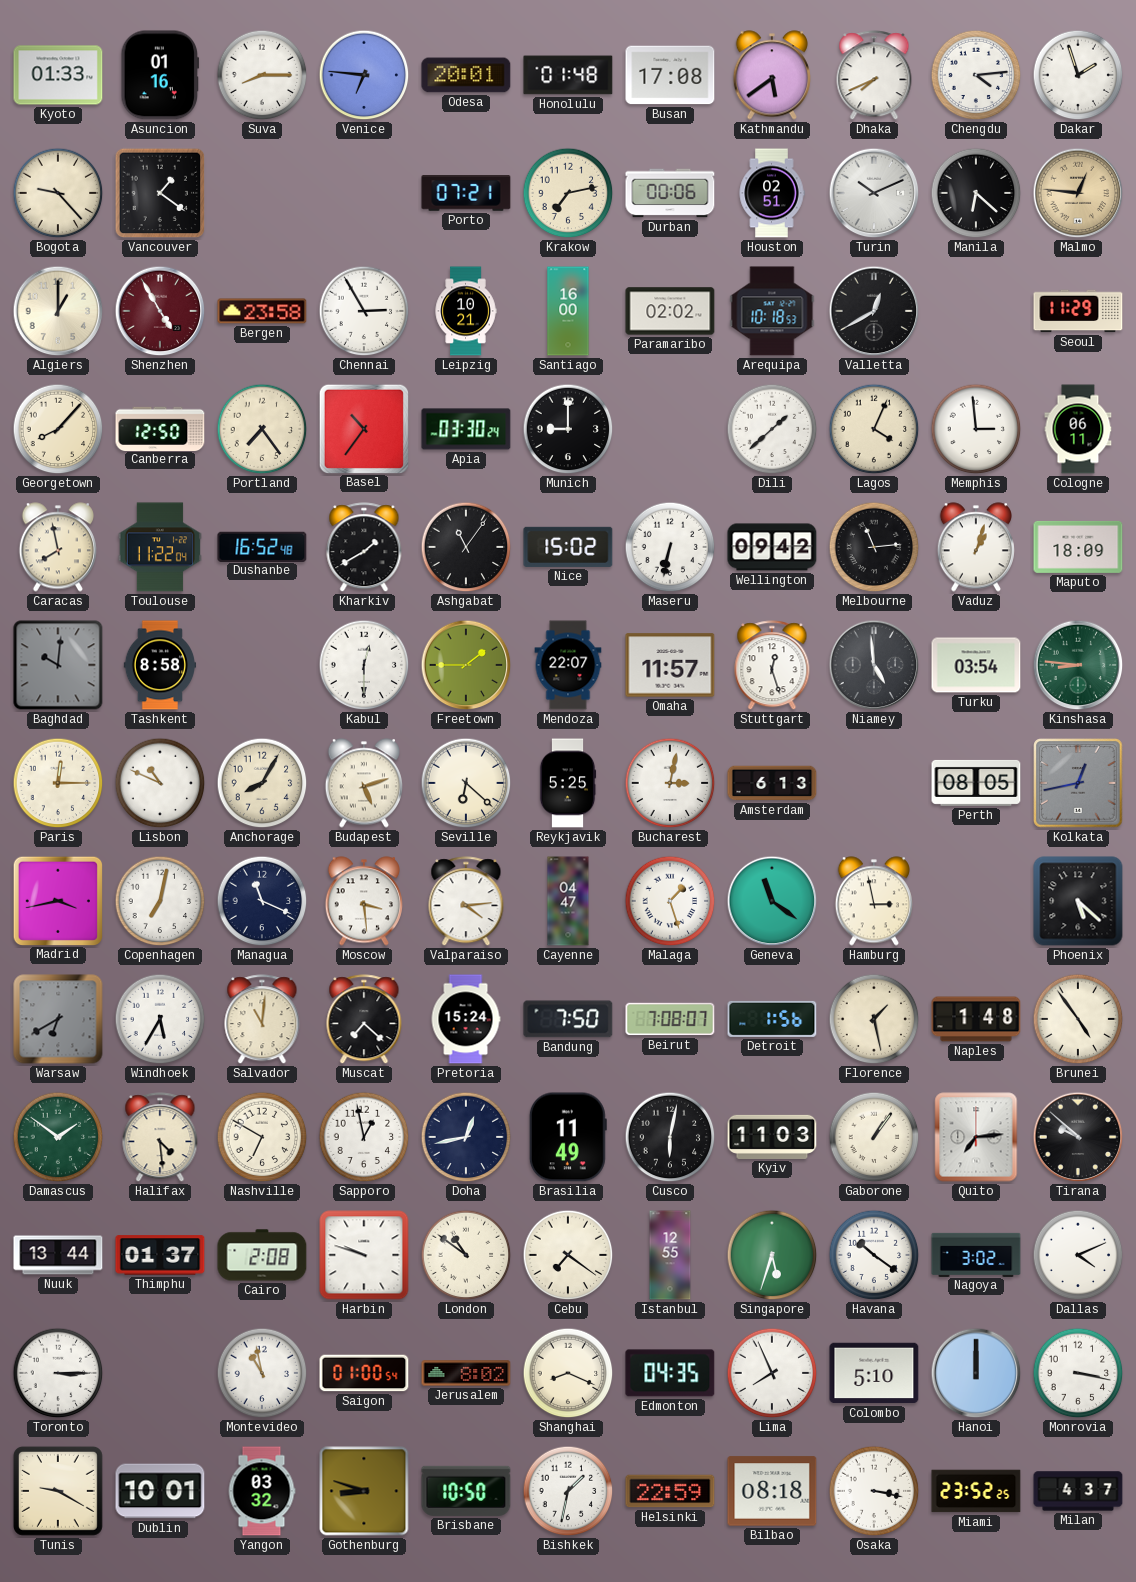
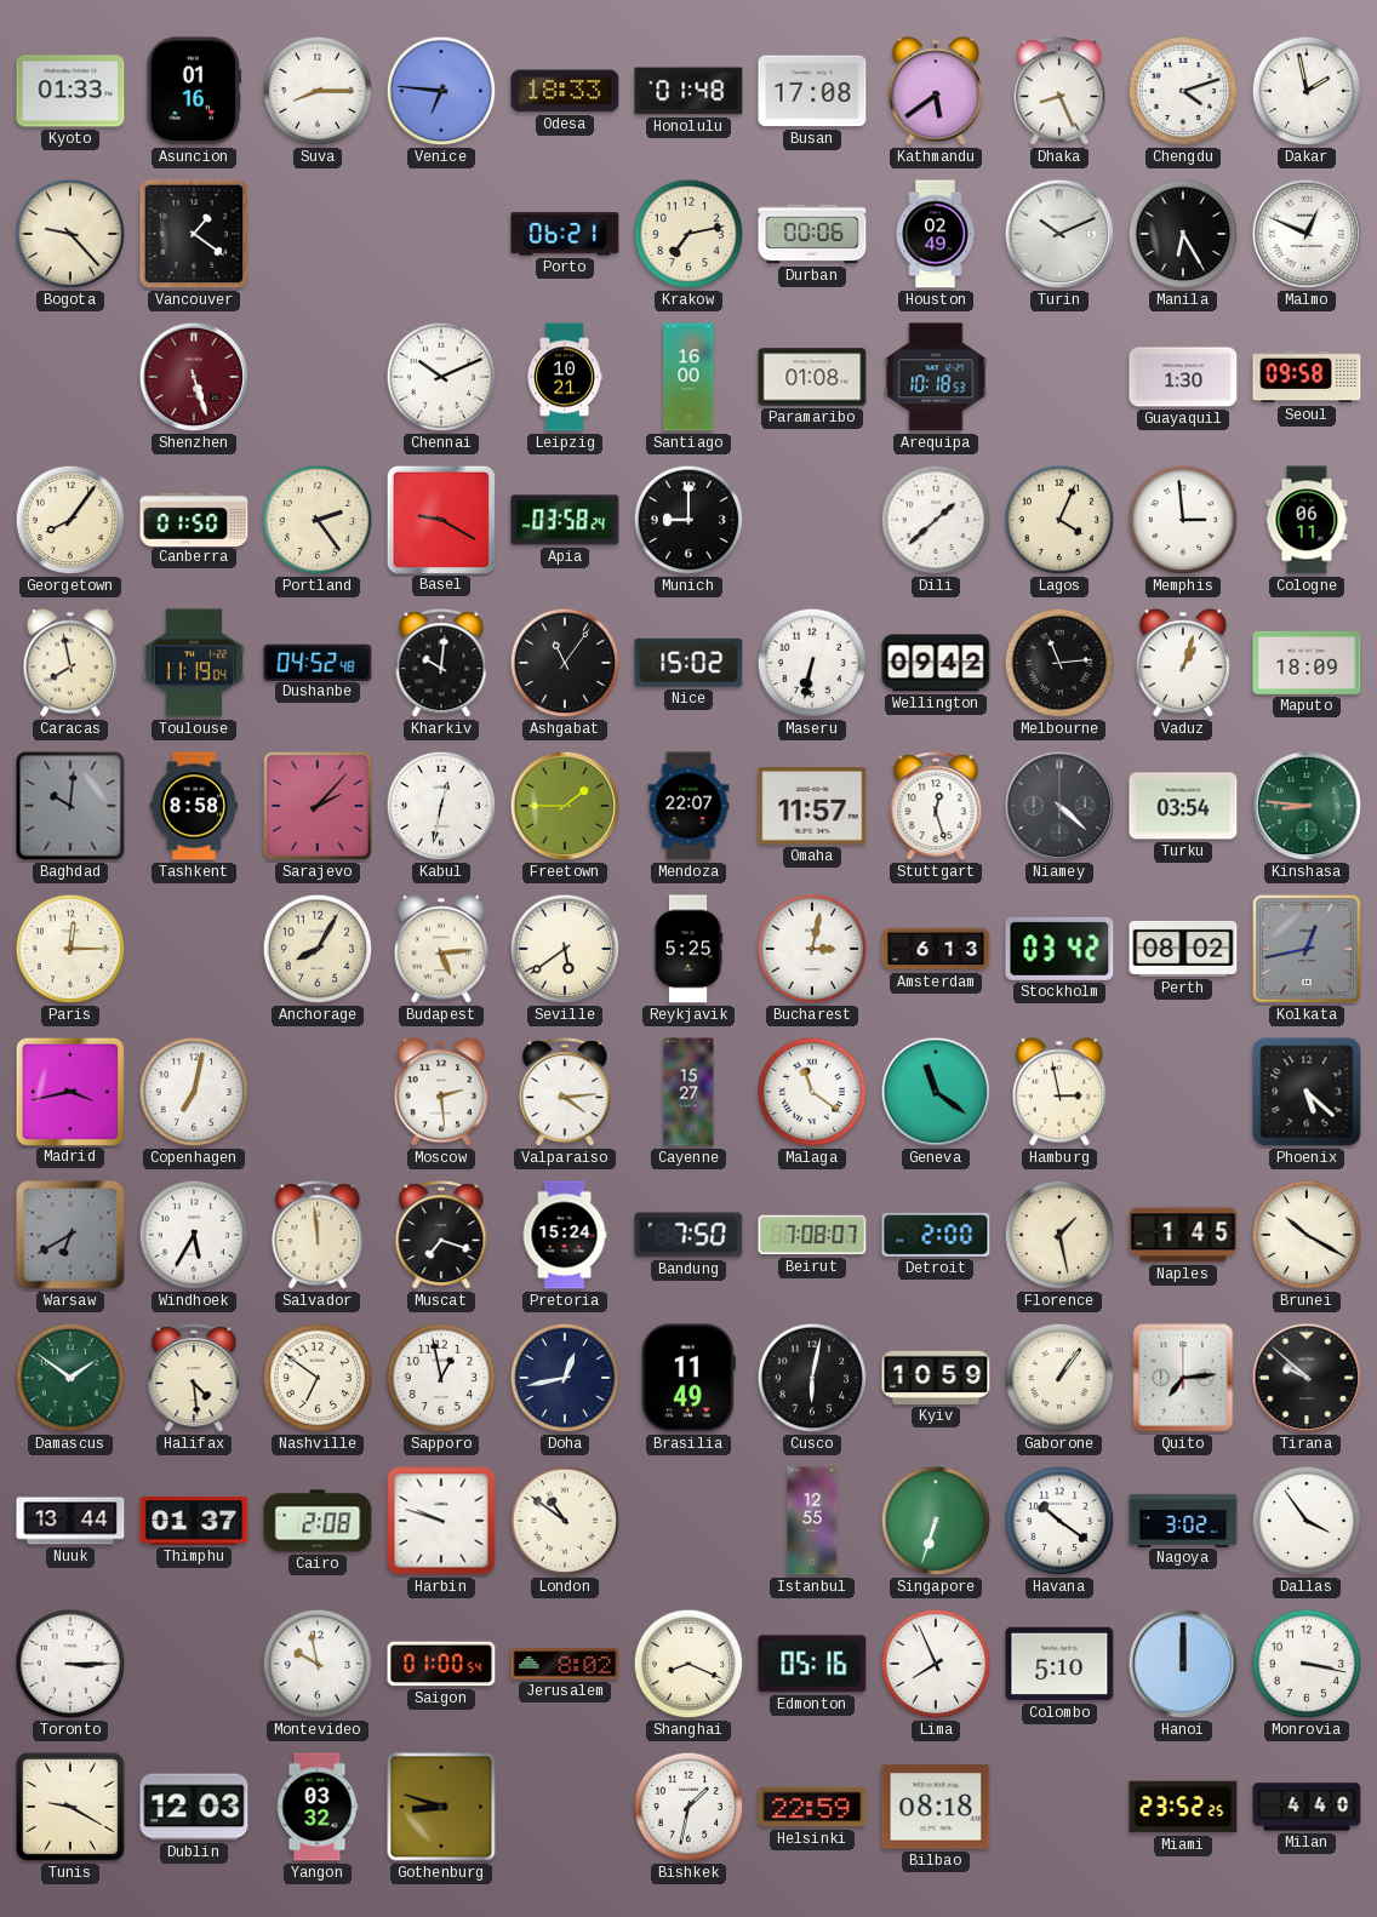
Odesa: 20:01 -> 18:33 (565, 91)
Dhaka: 7:41 -> 8:26 (1059, 92)
Chengdu: 4:14 -> 4:12 (1183, 91)
Dakar: 1:57 -> 1:58 (1307, 91)
Porto: 07:21 -> 06:21 (565, 234)
Houston: 02:51 -> 02:49 (936, 234)
Manila: 6:22 -> 6:25 (1183, 234)
Malmo: 12:46 -> 12:49 (1307, 234)
Malmo dial: champagne -> white (1307, 234)
Algiers: 1:00 -> none (58, 311)
Shenzhen: 4:55 -> 5:27 (194, 377)
Bergen: 23:58 -> none (262, 311)
Chennai: 2:55 -> 10:11 (441, 377)
Paramaribo: 02:02 -> 01:08 (812, 377)
Valletta: 12:40 -> none (874, 311)
Guayaquil: none -> 1:30 (1183, 377)
Seoul: 11:29 -> 09:58 (1307, 377)
Georgetown: 8:07 -> 8:06 (70, 520)
Canberra: 12:50 -> 01:50 (194, 519)
Portland: 7:24 -> 2:24 (318, 520)
Basel: 10:36 -> 9:20 (440, 519)
Apia: 03:30 -> 03:58 (565, 520)
Toulouse: 11:22 -> 11:19 (194, 663)
Dushanbe: 16:52 -> 04:52 (318, 662)
Kharkiv: 1:40 -> 10:01 (441, 664)
Sarajevo: none -> 2:07 (318, 806)
Kabul: 12:30 -> 12:32 (441, 806)
Niamey: 4:59 -> 4:22 (1059, 806)
Lisbon: 10:49 -> none (160, 783)
Budapest: 5:12 -> 5:14 (440, 949)
Seville: 6:22 -> 5:39 (565, 949)
Stockholm: none -> 03:42 (1059, 949)
Perth: 08:05 -> 08:02 (1183, 949)
Managua: 11:19 -> none (262, 901)
Moscow: 3:29 -> 2:29 (440, 1092)
Cayenne: 04:47 -> 15:27 (688, 1092)
Malaga: 1:27 -> 11:21 (812, 1092)
Salvador: 11:01 -> 11:59 (318, 1236)
Muscat: 7:22 -> 7:18 (441, 1236)
Detroit: 1:56 -> 2:00 (936, 1235)
Naples: 1:48 -> 1:45 (1183, 1235)
Brunei: 4:54 -> 10:20 (1307, 1235)
Nashville: 6:50 -> 6:51 (318, 1378)
Kyiv: 11:03 -> 10:59 (936, 1378)
Cebu: 7:21 -> none (568, 1255)
Singapore: 5:33 -> 6:33 (936, 1521)
Dallas: 4:11 -> 3:54 (1307, 1521)
Montevideo: 10:58 -> 9:58 (318, 1664)
Edmonton: 04:35 -> 05:16 (812, 1664)
Dublin: 10:01 -> 12:03 (194, 1807)
Brisbane: 10:50 -> none (466, 1491)
Osaka: 3:17 -> none (874, 1491)
Milan: 4:37 -> 4:40 (1307, 1807)
